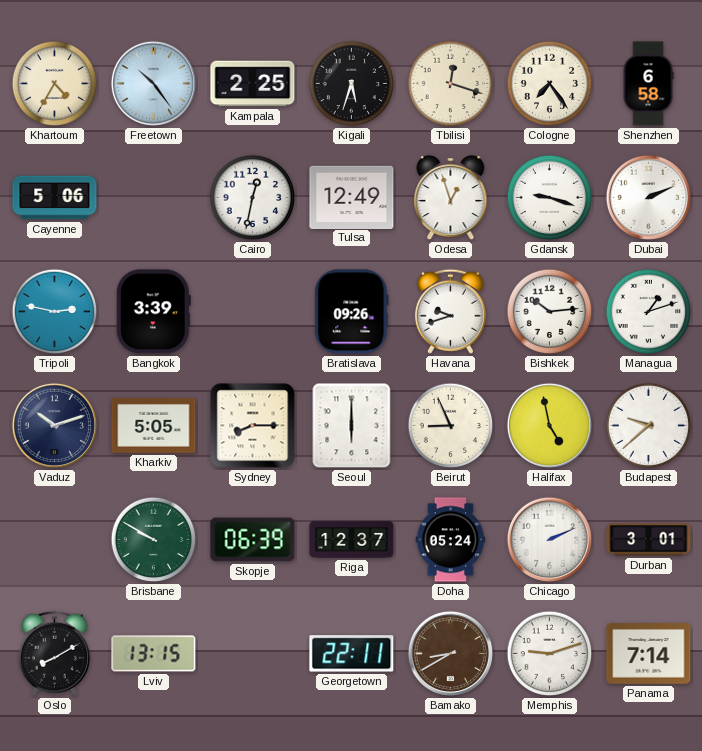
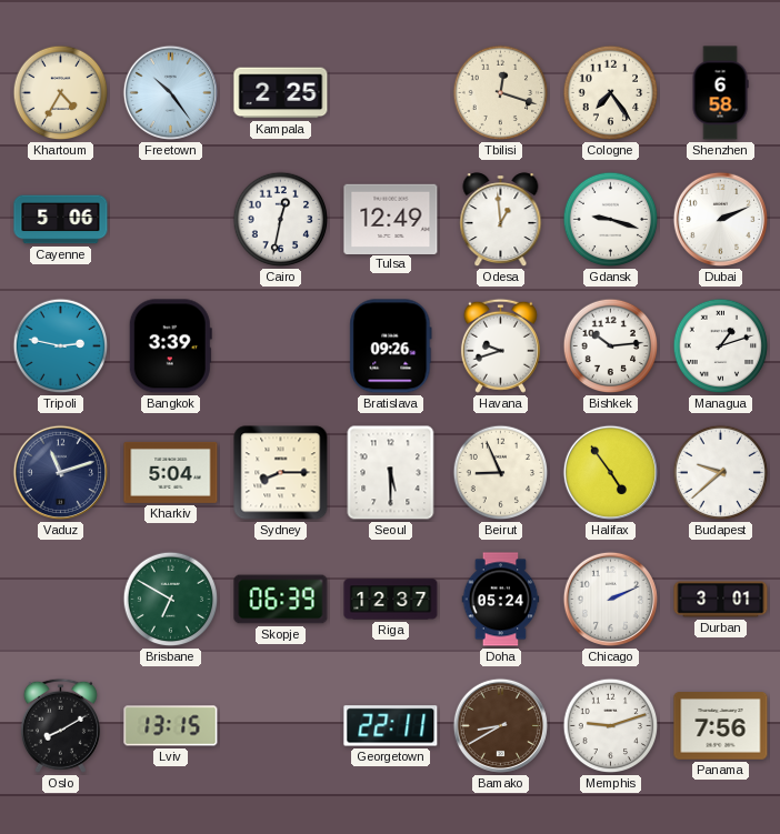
Kigali: 5:33 -> none (352, 84)
Odesa: 12:57 -> 12:59 (501, 220)
Vaduz: 10:12 -> 11:12 (60, 472)
Kharkiv: 5:05 -> 5:04 (171, 472)
Seoul: 6:00 -> 5:30 (391, 473)
Halifax: 4:58 -> 4:54 (610, 472)
Brisbane: 9:50 -> 6:50 (171, 600)
Panama: 7:14 -> 7:56 (721, 726)
